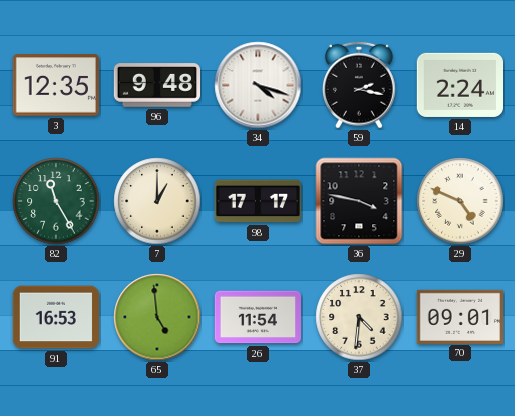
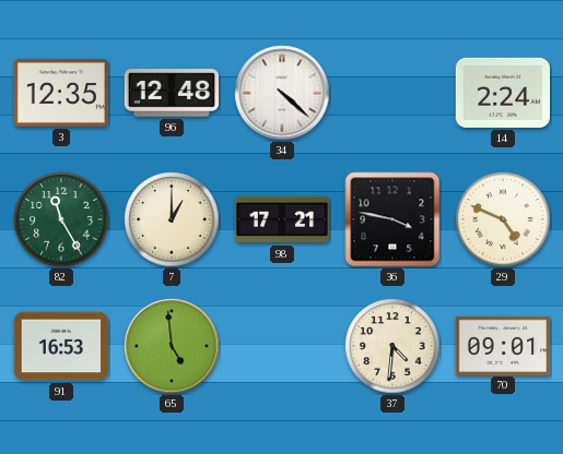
96: 9:48 -> 12:48 (171, 93)
34: 4:18 -> 4:22 (282, 93)
59: 2:17 -> none (359, 85)
98: 17:17 -> 17:21 (281, 219)
26: 11:54 -> none (257, 317)
